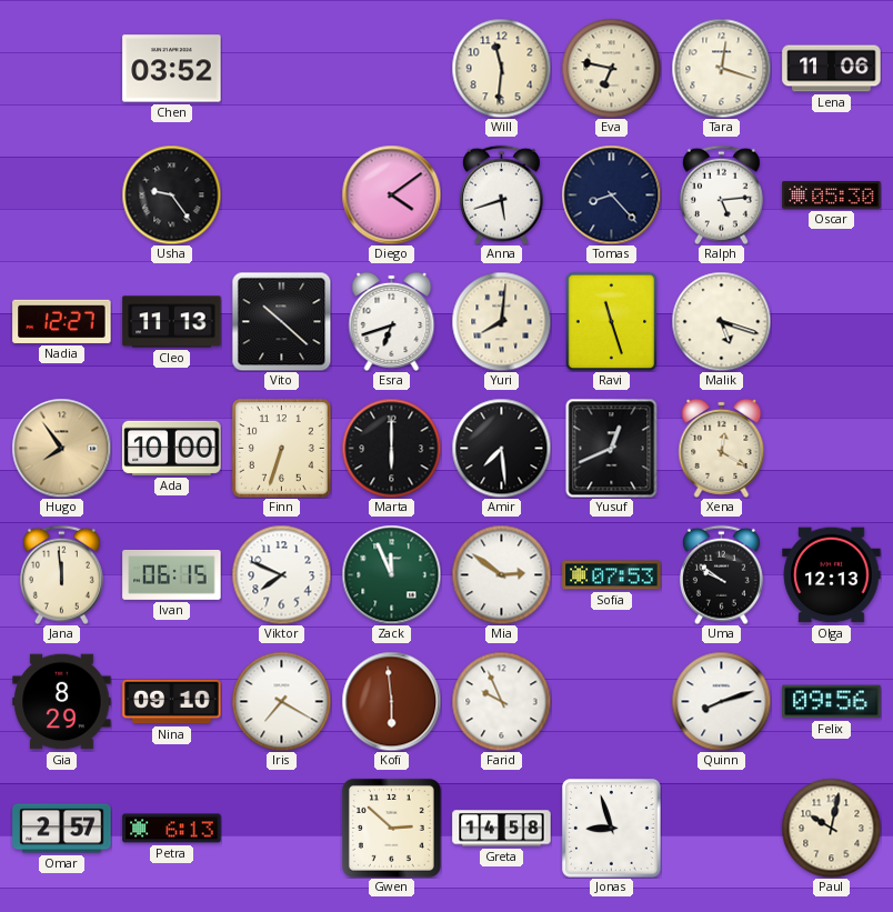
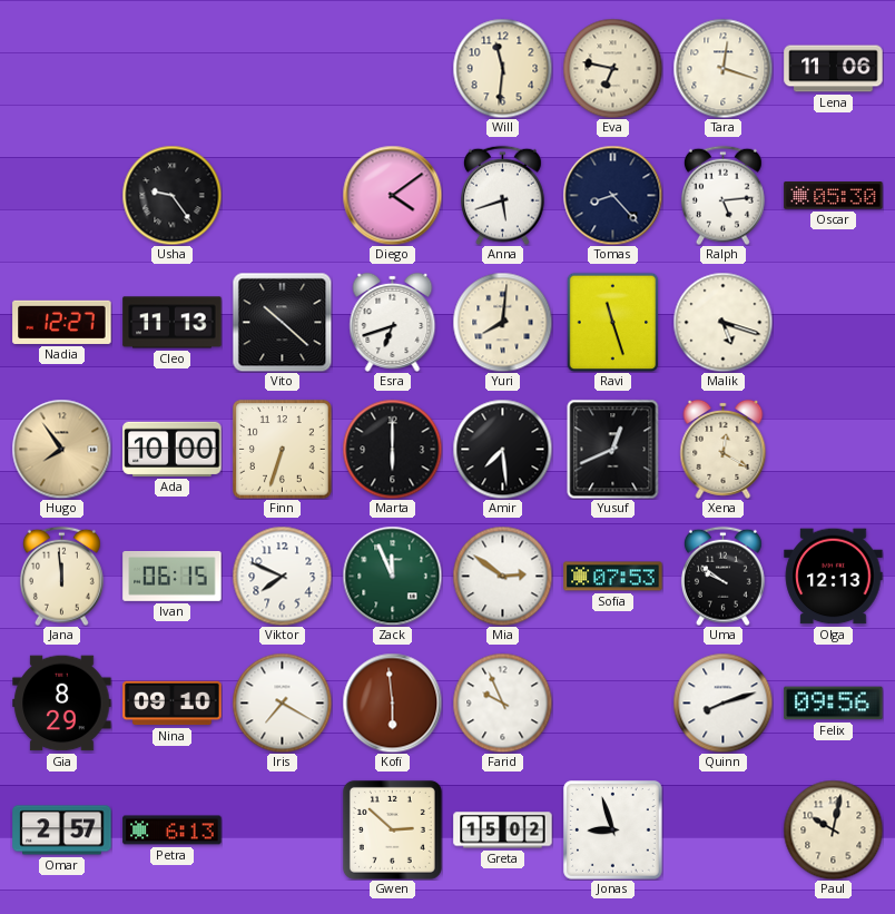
Chen: 03:52 -> none (172, 69)
Greta: 14:58 -> 15:02 (503, 831)
